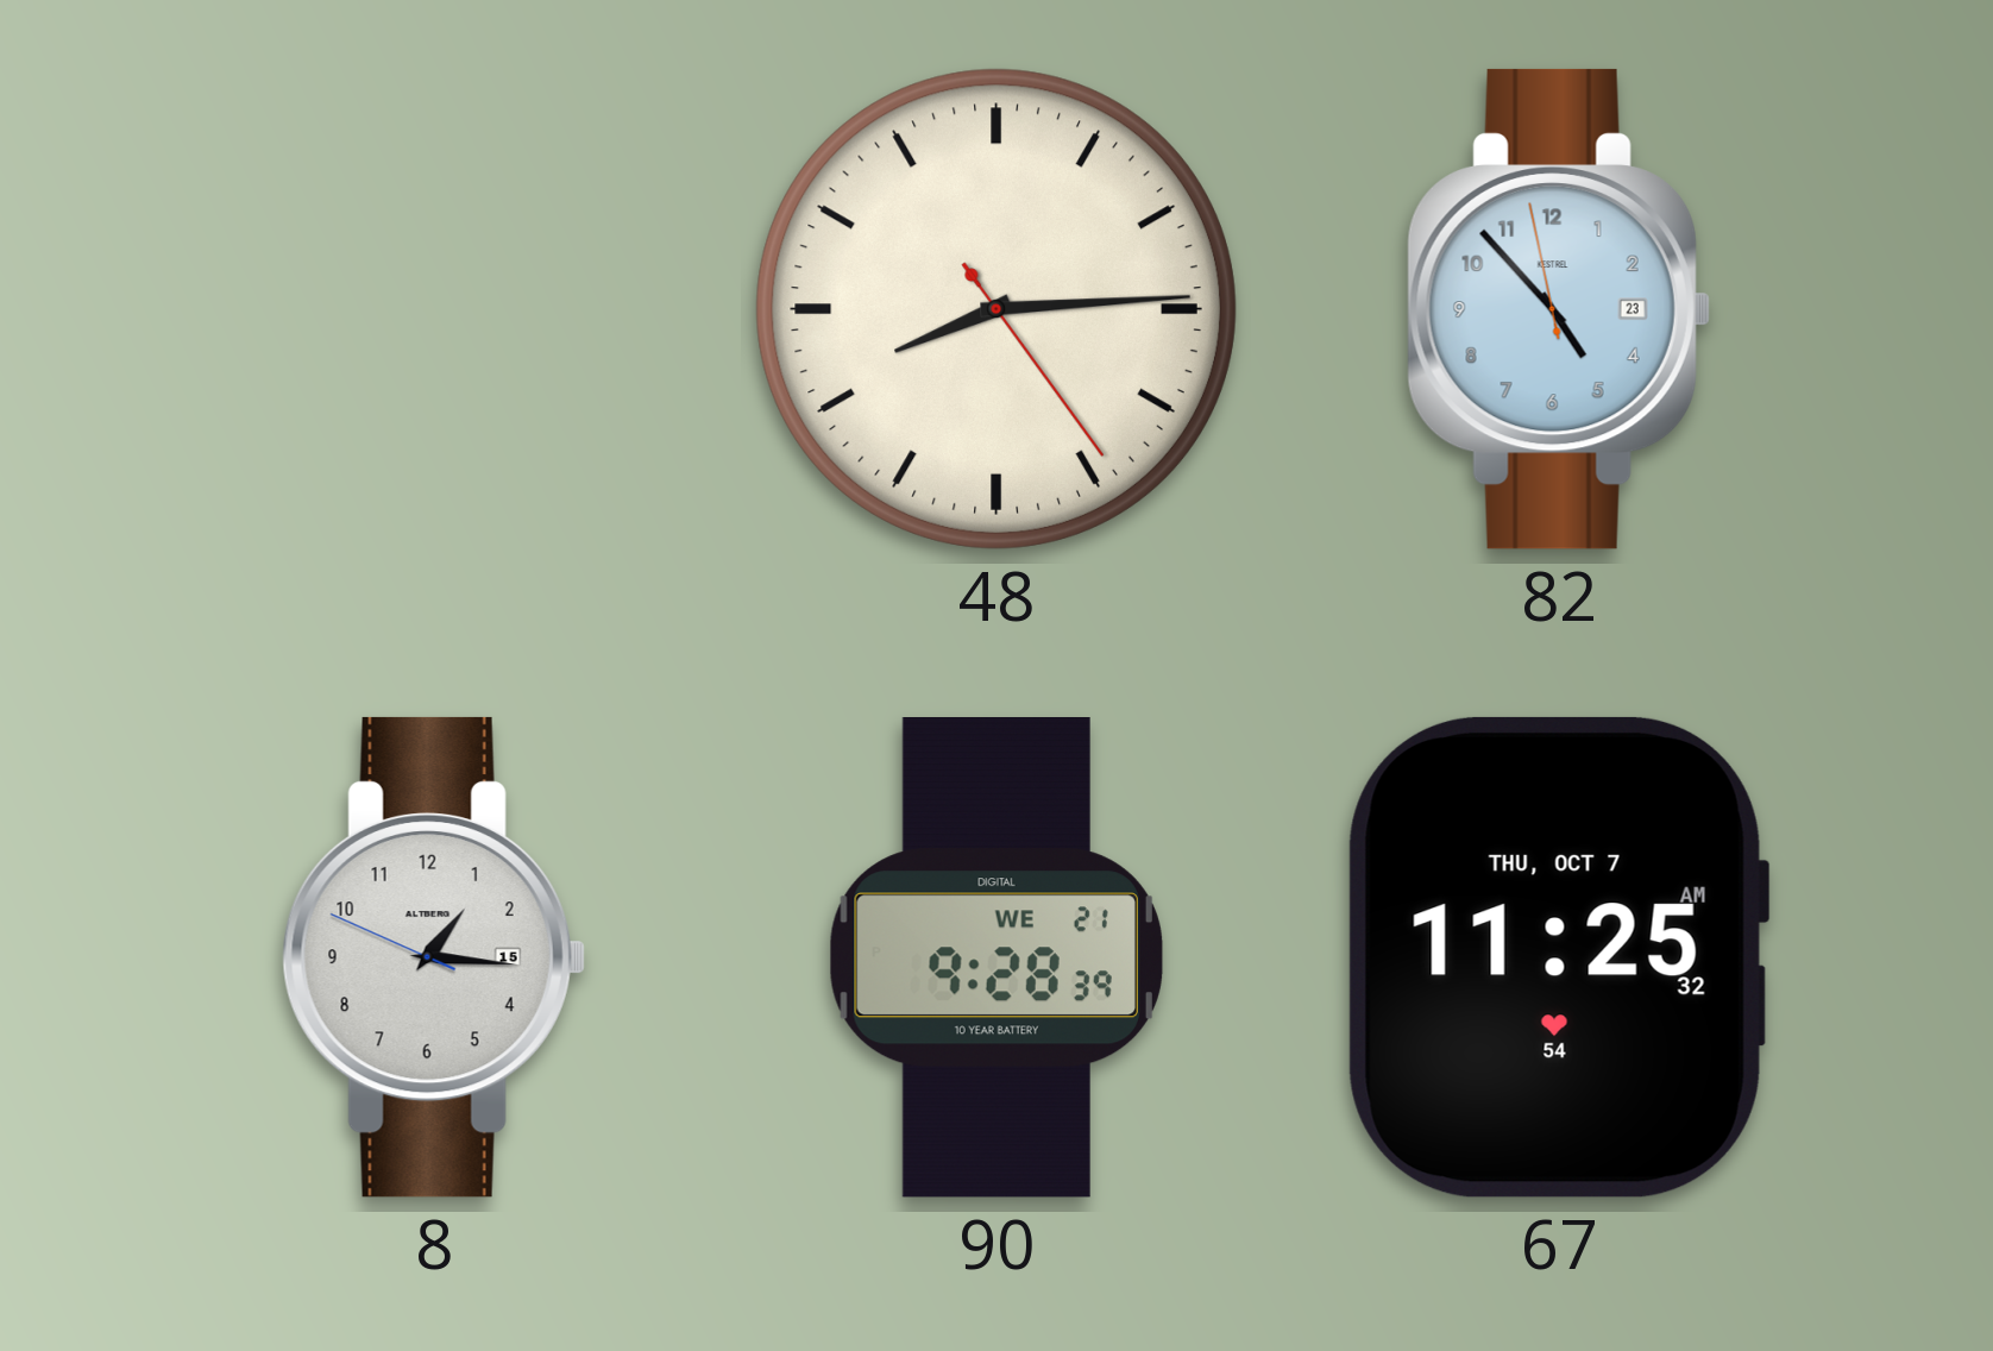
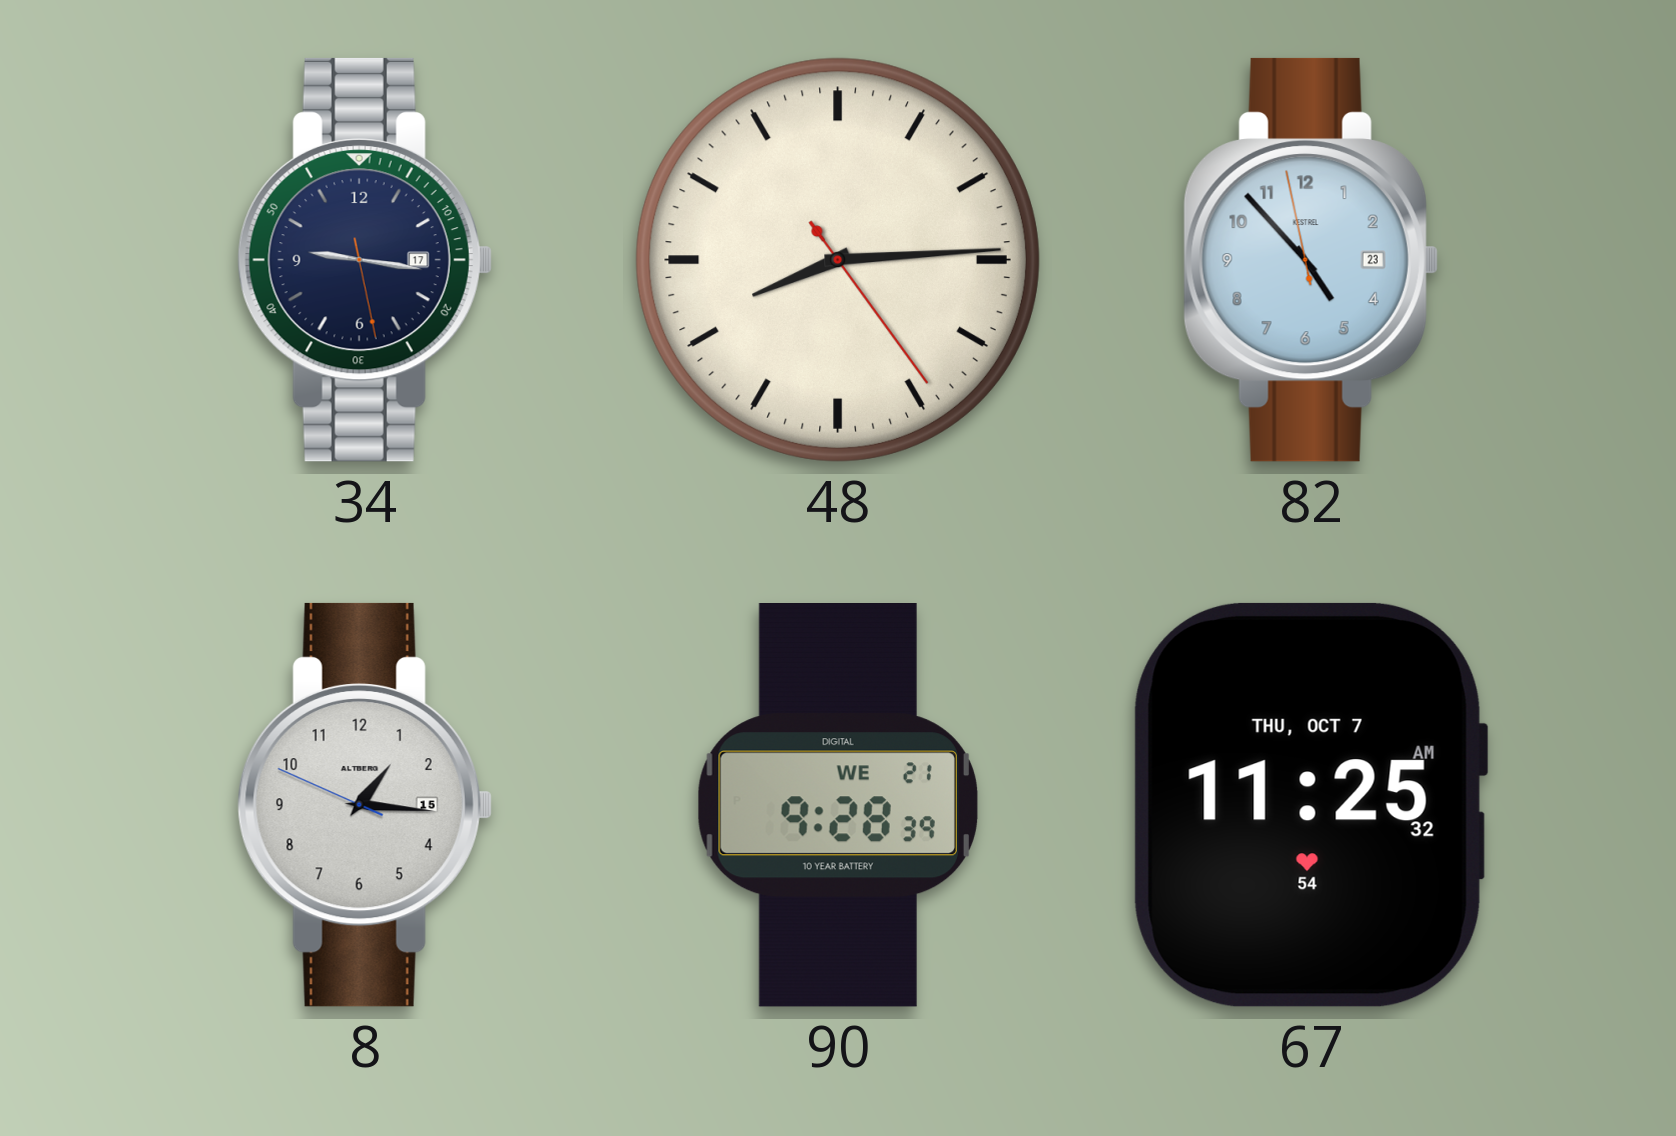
34: none -> 9:16 (365, 260)
